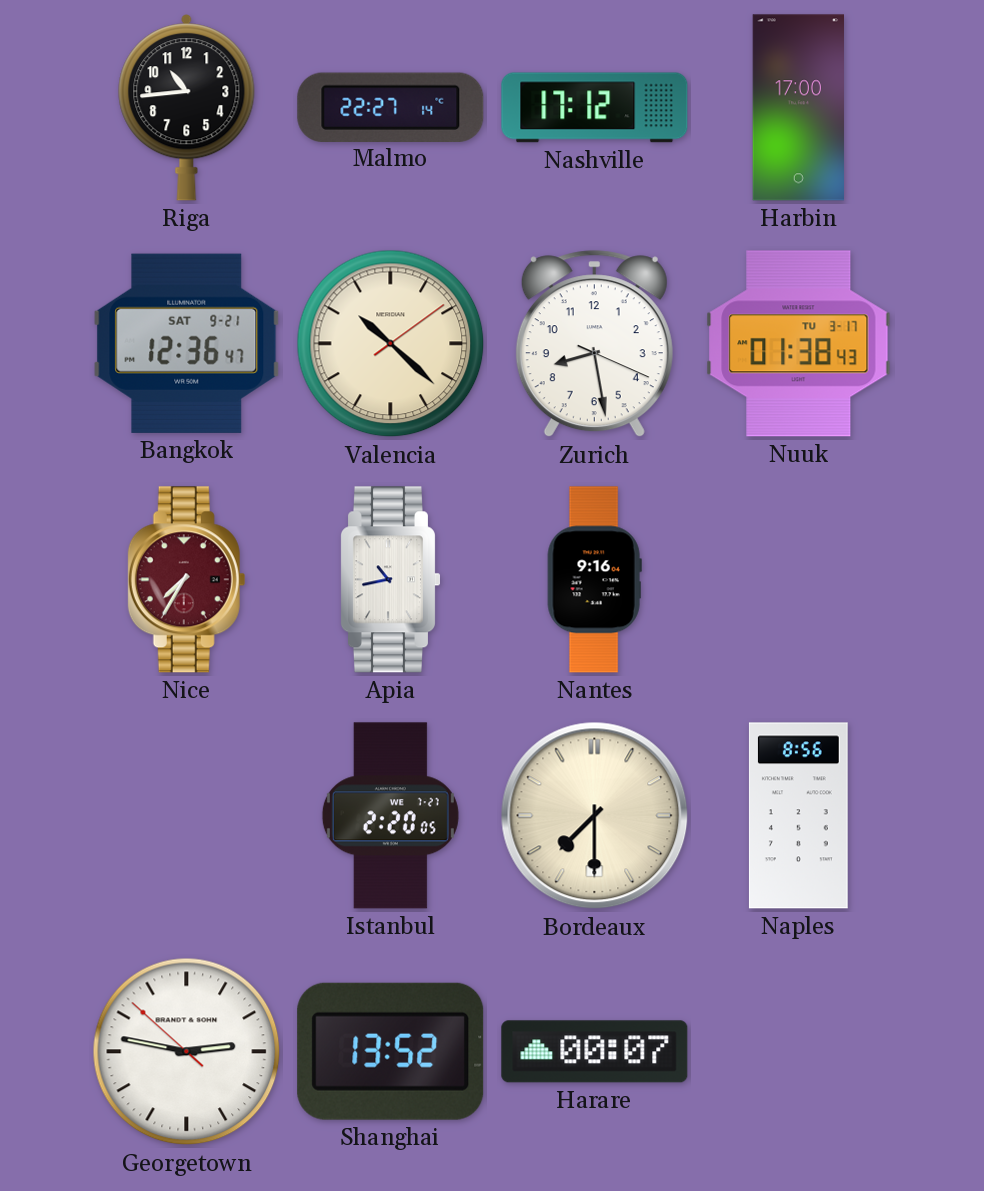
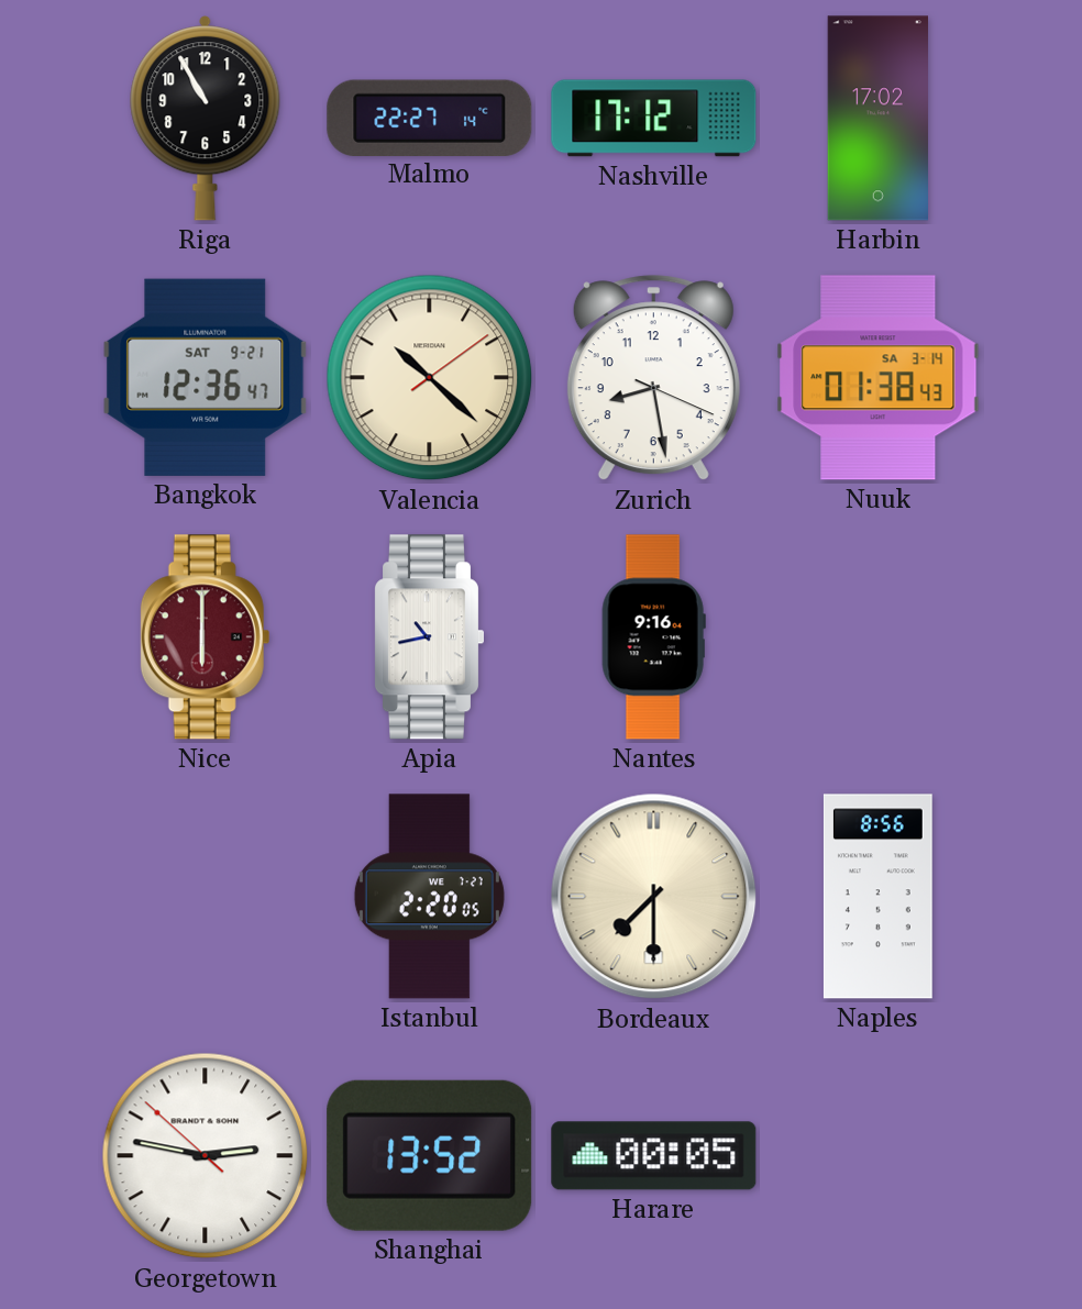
Riga: 10:44 -> 10:55 (206, 119)
Harbin: 17:00 -> 17:02 (879, 119)
Nuuk date: TU 3-17 -> SA 3-14 (879, 378)
Nice: 7:35 -> 6:00 (206, 637)
Harare: 00:07 -> 00:05 (654, 1156)
